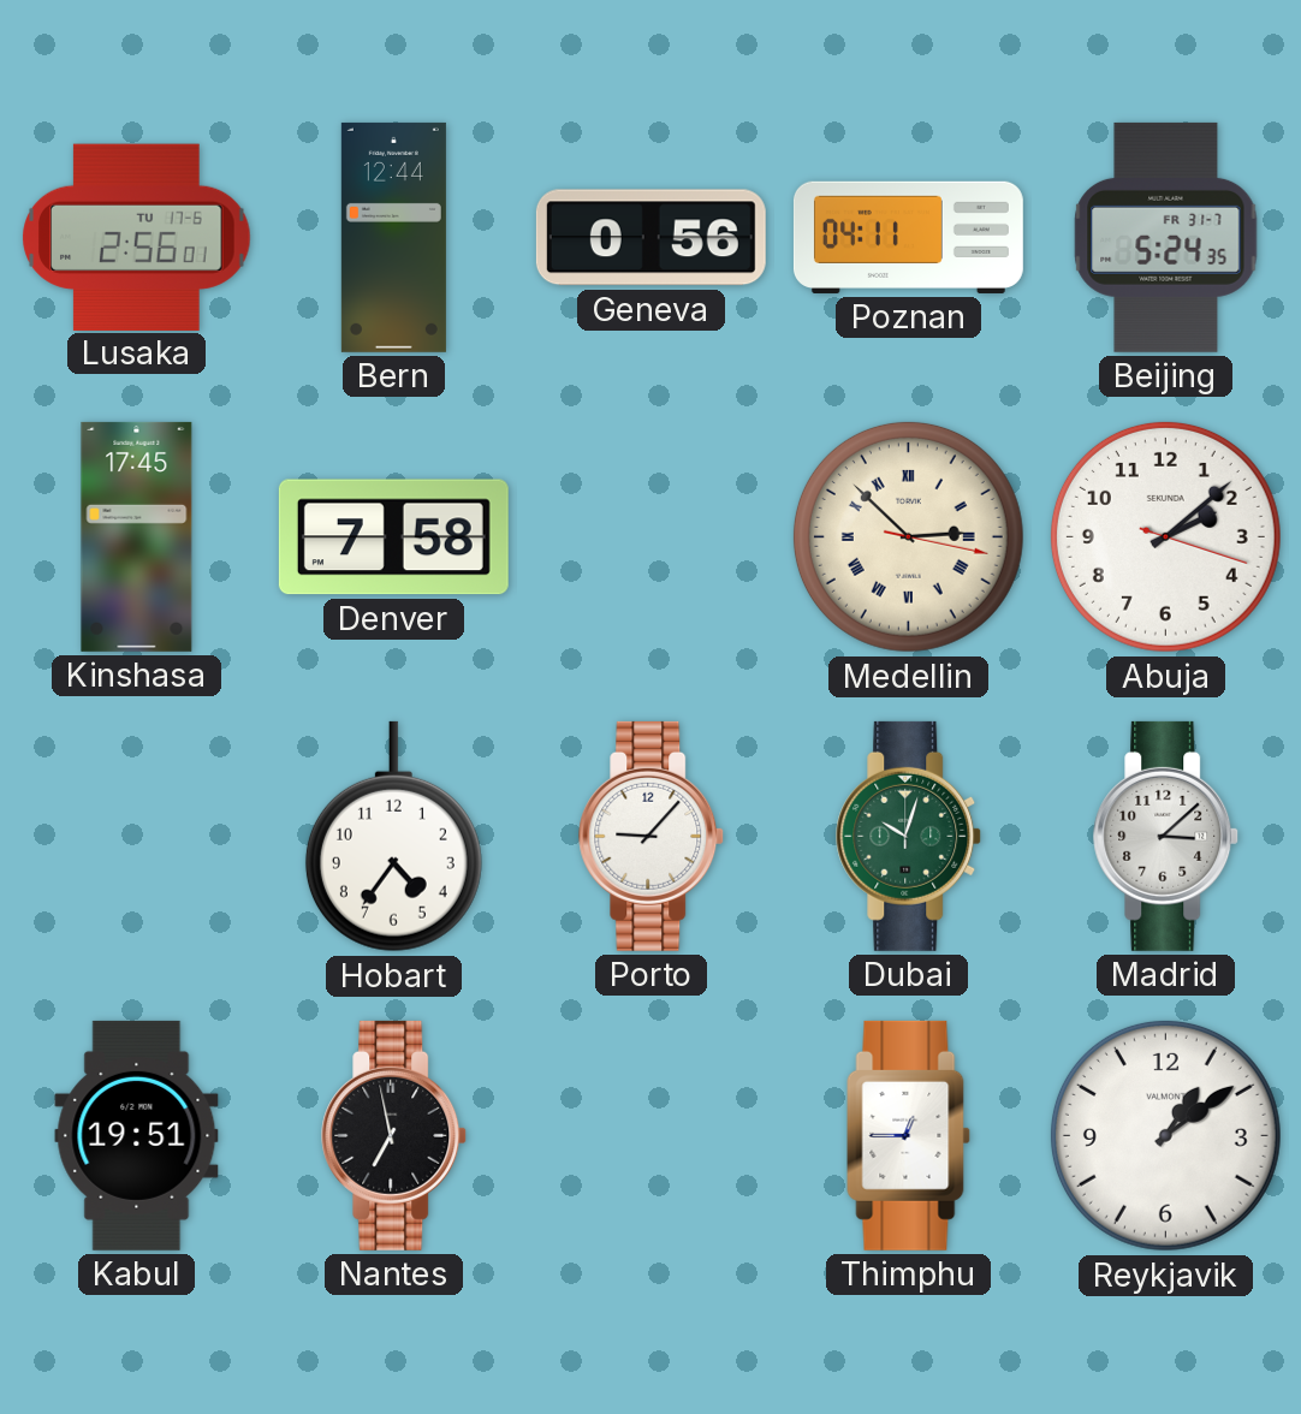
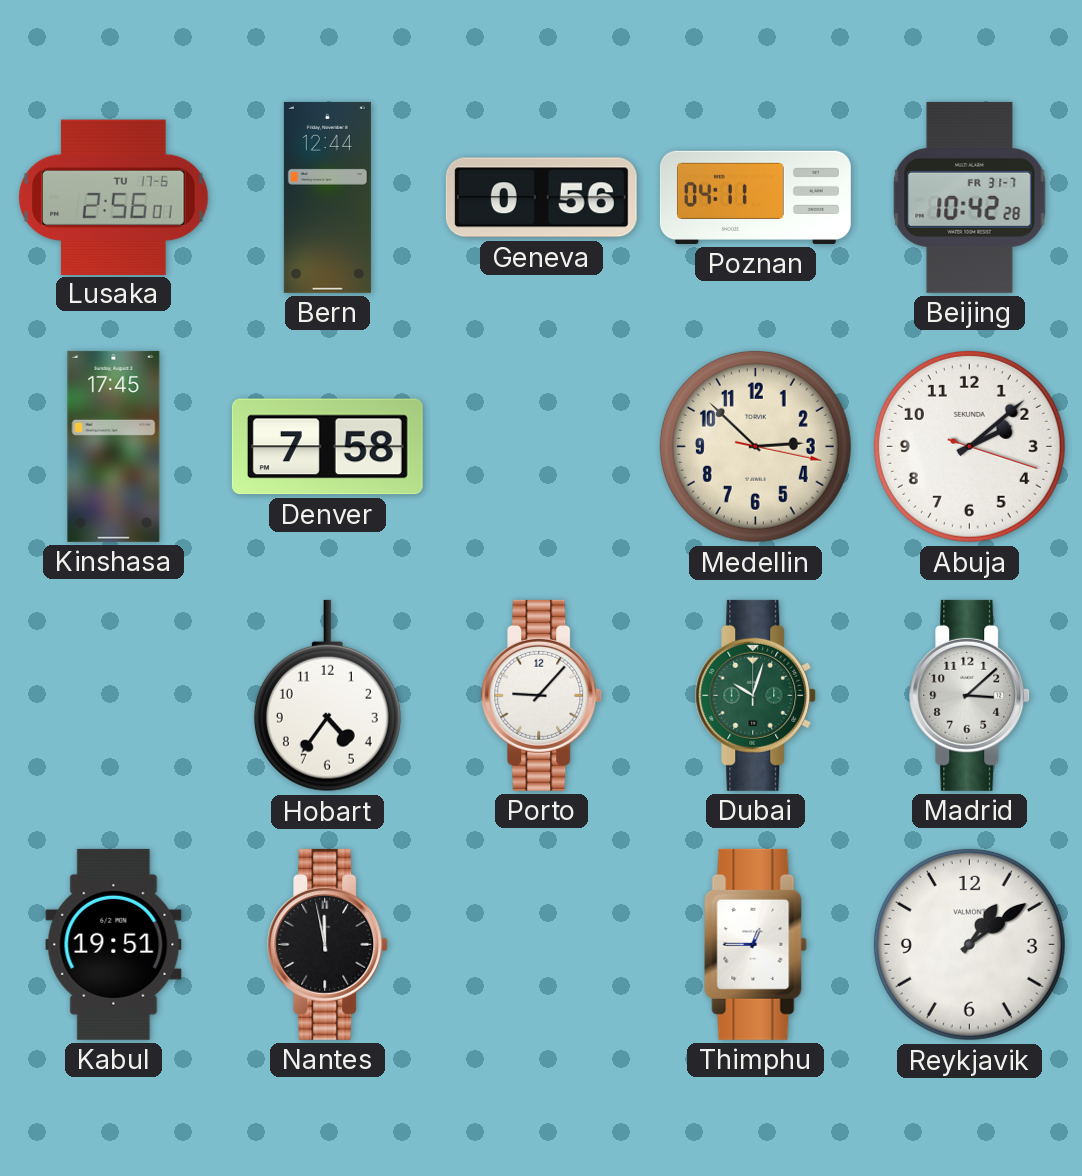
Beijing: 5:24 -> 10:42 (970, 197)
Medellin numerals: Roman -> Arabic (755, 446)
Nantes: 6:58 -> 11:58 (328, 944)
